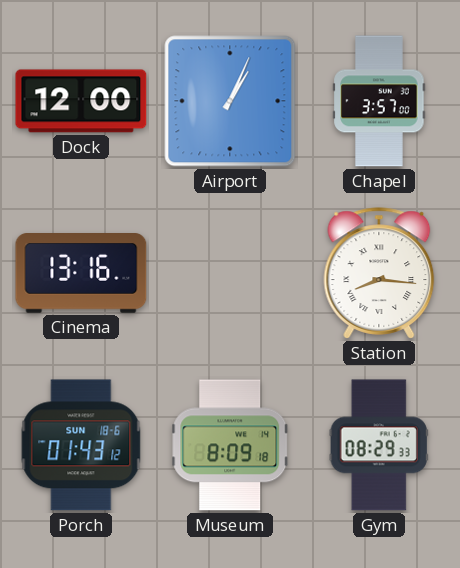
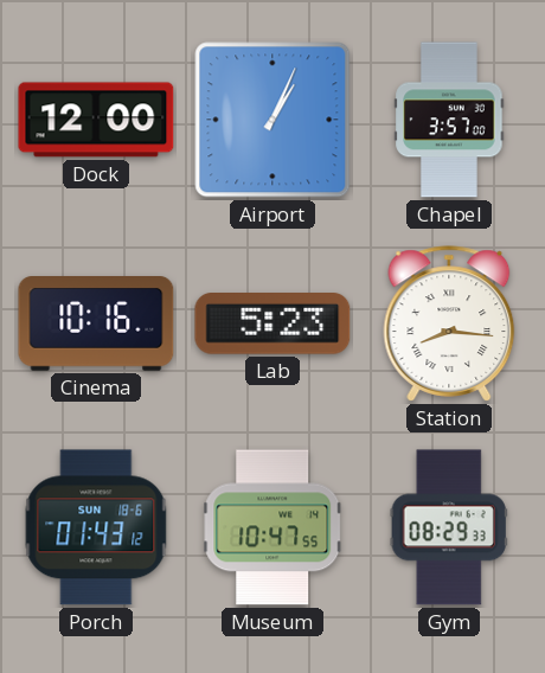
Cinema: 13:16 -> 10:16 (96, 325)
Lab: none -> 5:23 (272, 325)
Museum: 8:09 -> 10:47 (274, 527)
